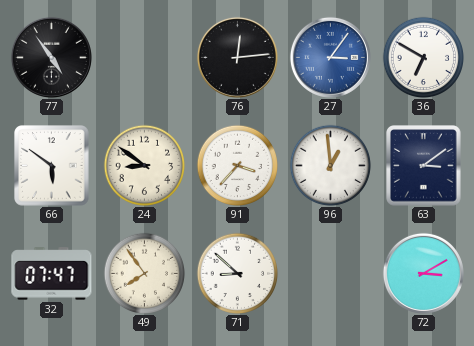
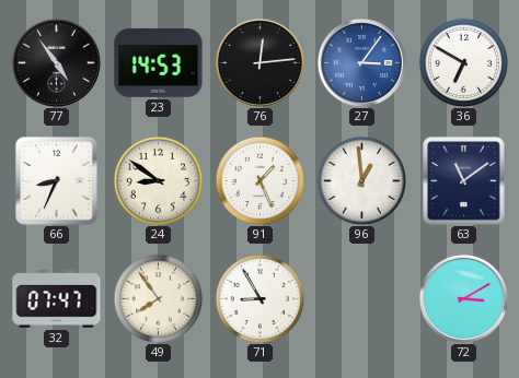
23: none -> 14:53 (159, 63)
66: 5:51 -> 8:34 (57, 181)
91: 3:37 -> 1:26 (259, 180)
63: 3:09 -> 11:09 (464, 181)
71: 8:52 -> 8:55 (259, 298)
